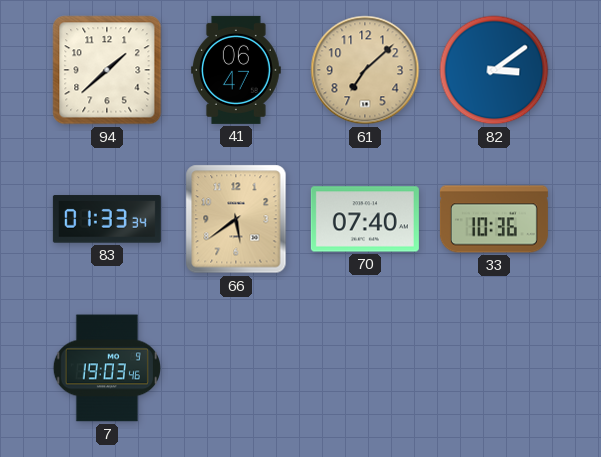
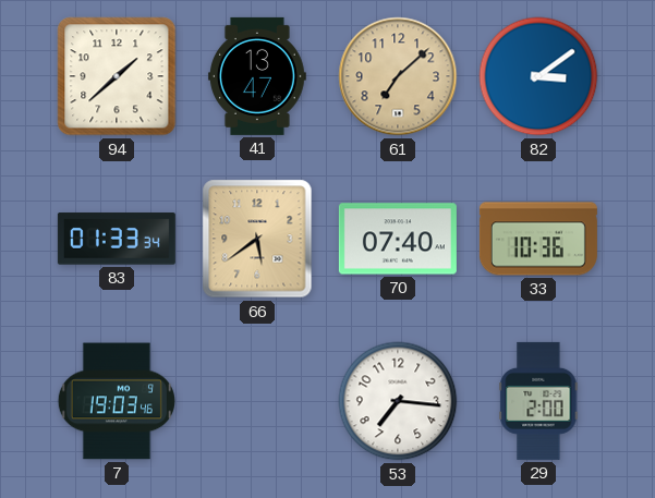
41: 06:47 -> 13:47 (257, 76)
53: none -> 7:16 (398, 401)
29: none -> 2:00 (538, 401)
